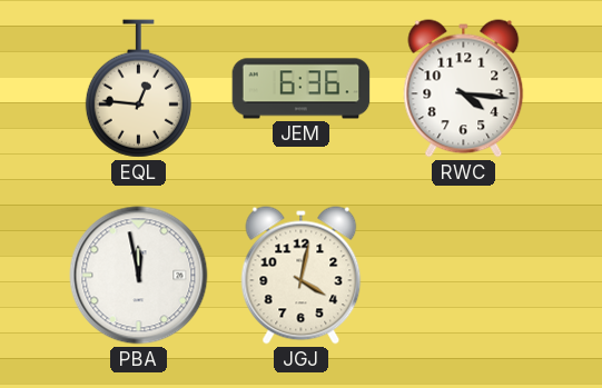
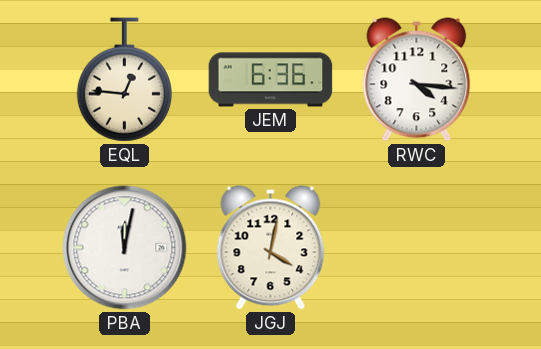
PBA: 11:58 -> 12:02 (125, 248)
